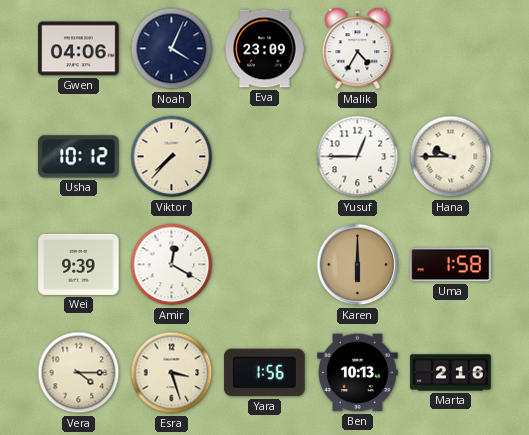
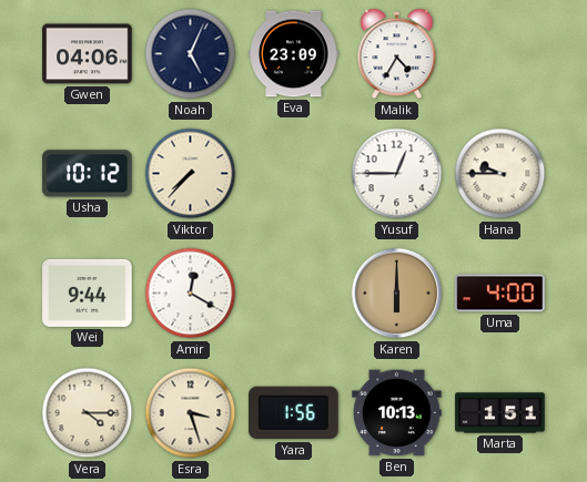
Noah: 4:04 -> 5:04 (191, 54)
Wei: 9:39 -> 9:44 (88, 293)
Uma: 1:58 -> 4:00 (500, 294)
Marta: 2:16 -> 1:51 (500, 413)
